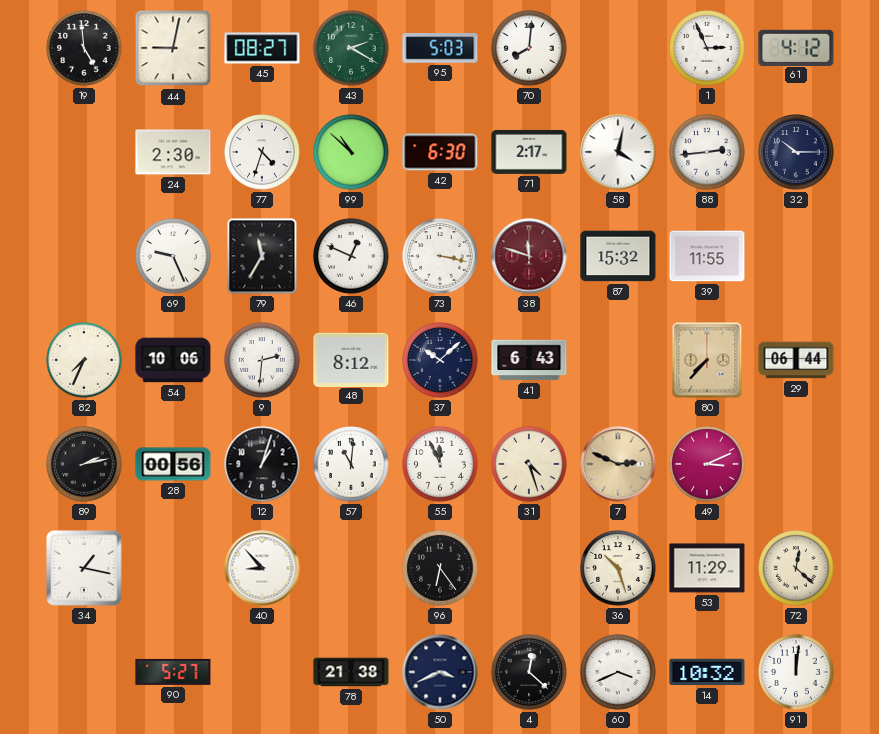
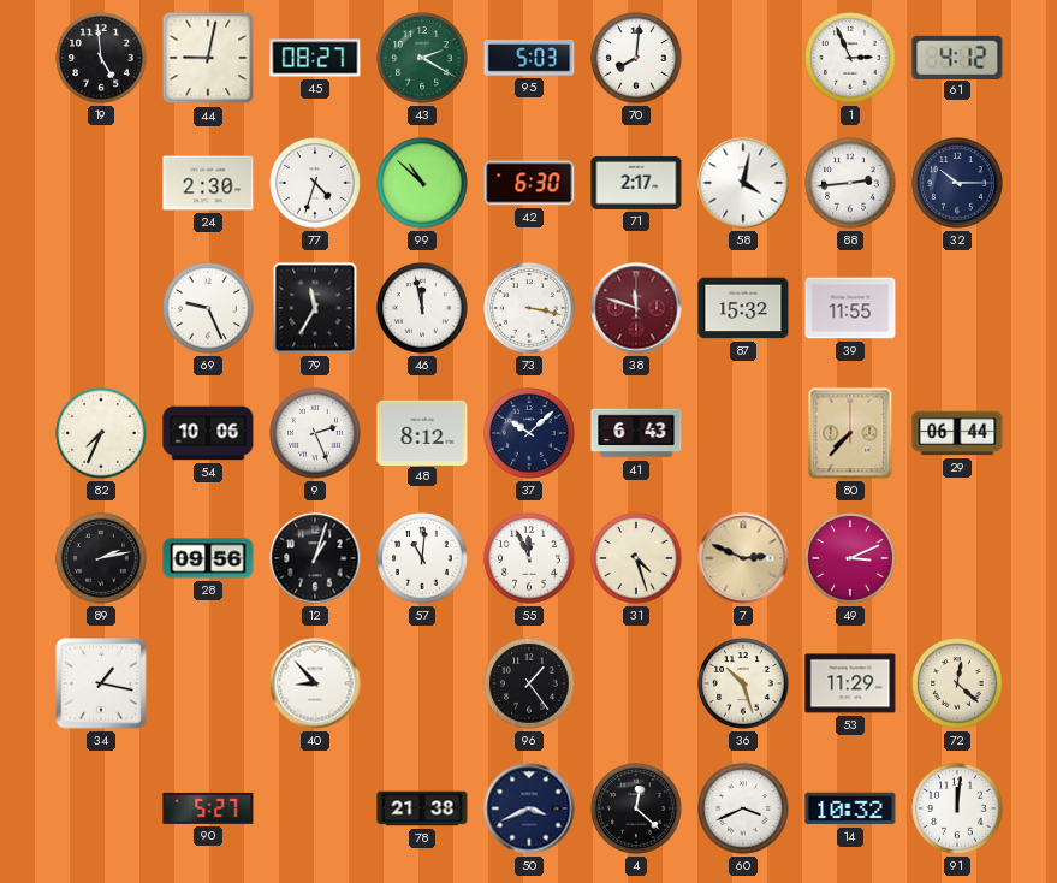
46: 12:49 -> 11:58 (422, 308)
9: 2:31 -> 2:26 (315, 433)
28: 00:56 -> 09:56 (208, 558)
96: 6:24 -> 1:24 (529, 683)
